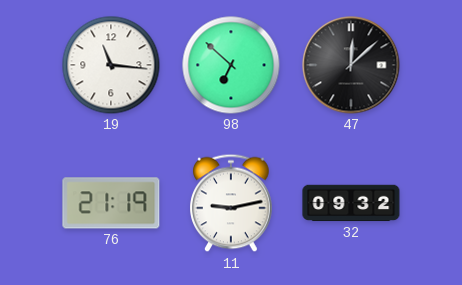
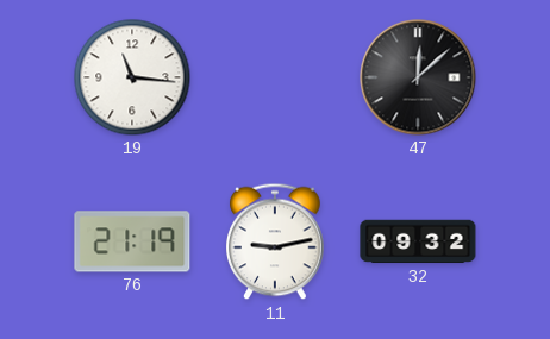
98: 6:52 -> none (231, 65)
